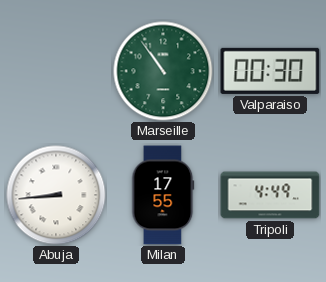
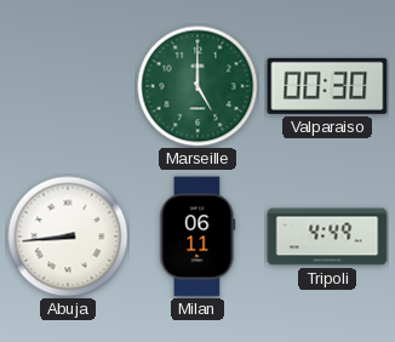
Marseille: 10:54 -> 5:00 (198, 86)
Milan: 17:55 -> 06:11 (198, 236)
